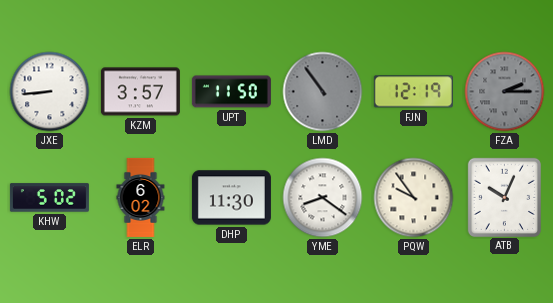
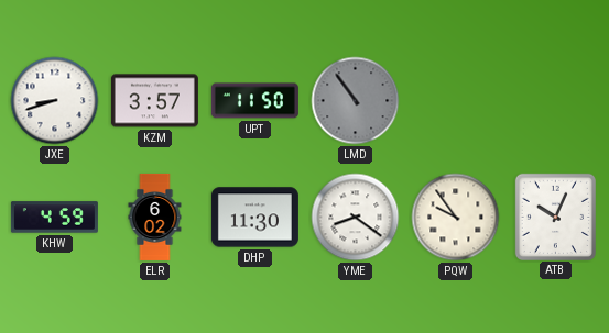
JXE: 8:44 -> 8:42 (55, 101)
FJN: 12:19 -> none (413, 92)
FZA: 2:15 -> none (505, 92)
KHW: 5:02 -> 4:59 (54, 218)
